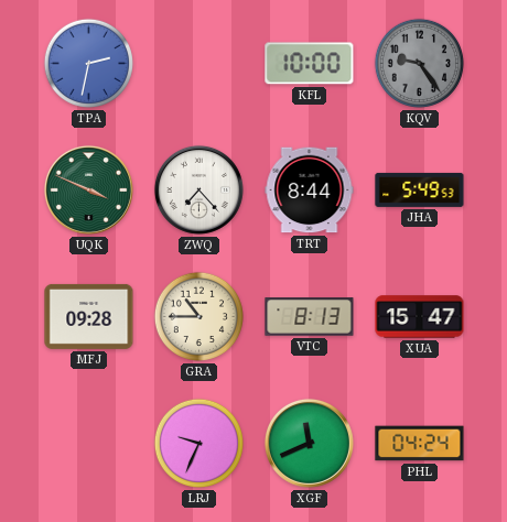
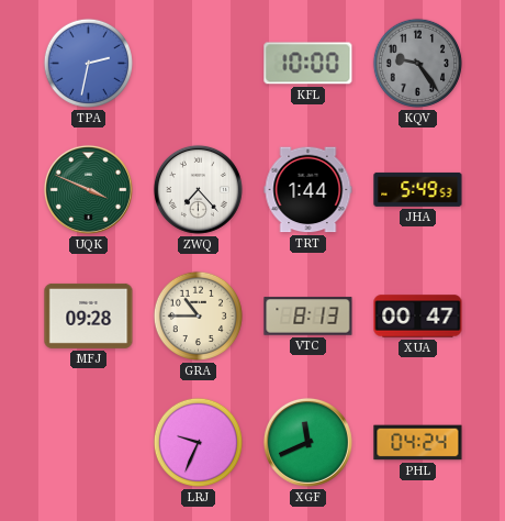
TRT: 8:44 -> 1:44 (308, 190)
XUA: 15:47 -> 00:47 (418, 317)
